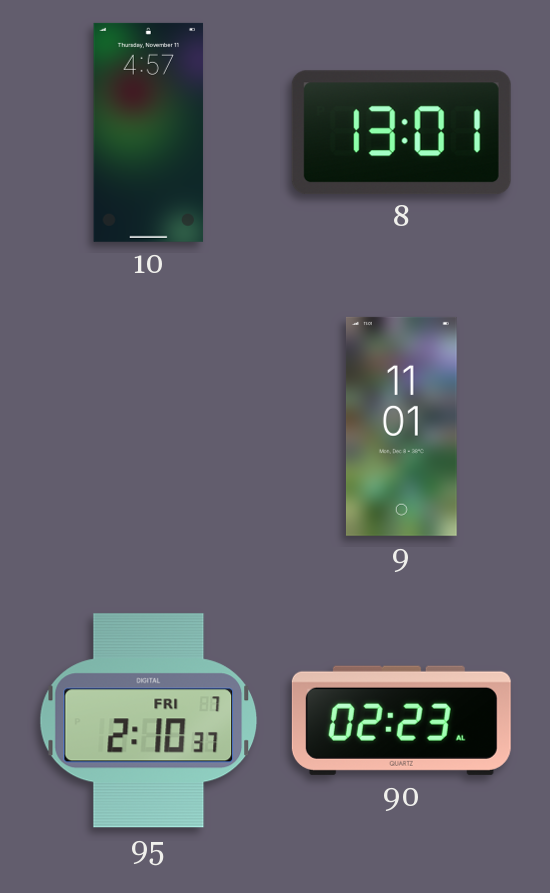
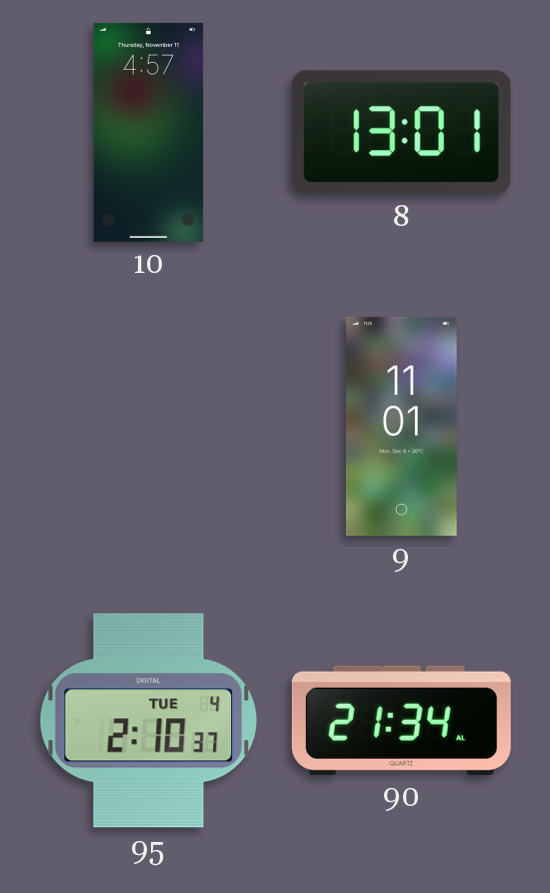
95 date: FRI 7 -> TUE 4 (149, 721)
90: 02:23 -> 21:34 (401, 720)
